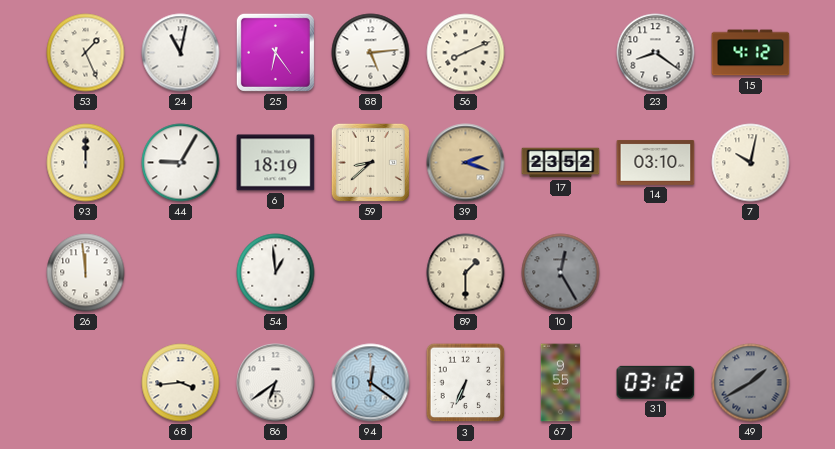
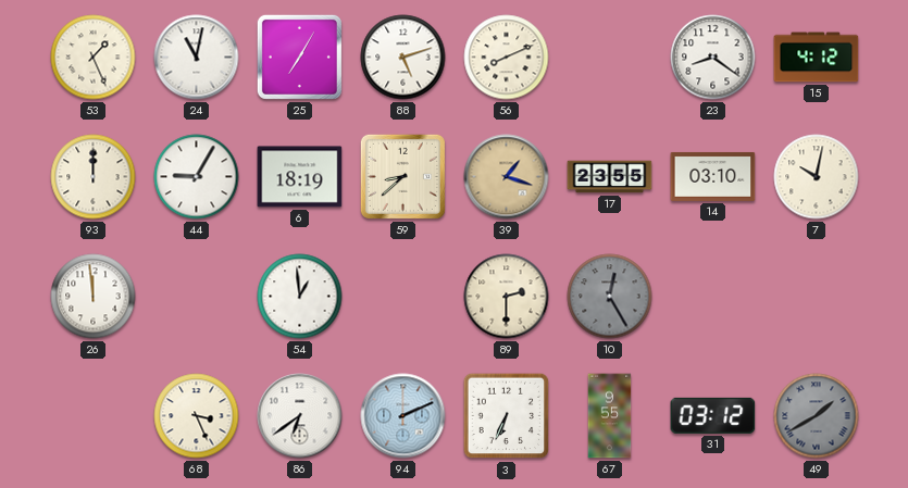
25: 6:24 -> 7:05 (299, 57)
88: 5:14 -> 5:12 (403, 58)
39: 2:18 -> 1:18 (507, 177)
17: 23:52 -> 23:55 (610, 177)
89: 1:30 -> 2:30 (507, 297)
68: 3:44 -> 3:26 (197, 416)
94: 12:21 -> 2:11 (403, 416)
